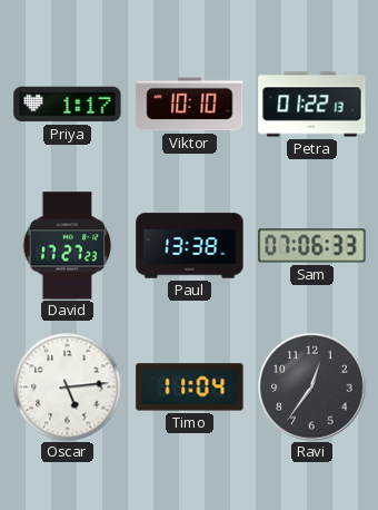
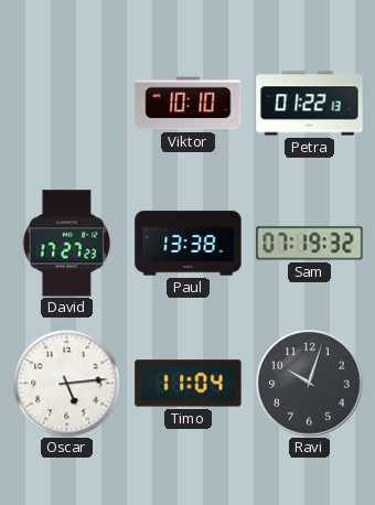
Priya: 1:17 -> none (68, 105)
Sam: 07:06 -> 07:19 (310, 244)
Ravi: 12:36 -> 10:03 (310, 384)
